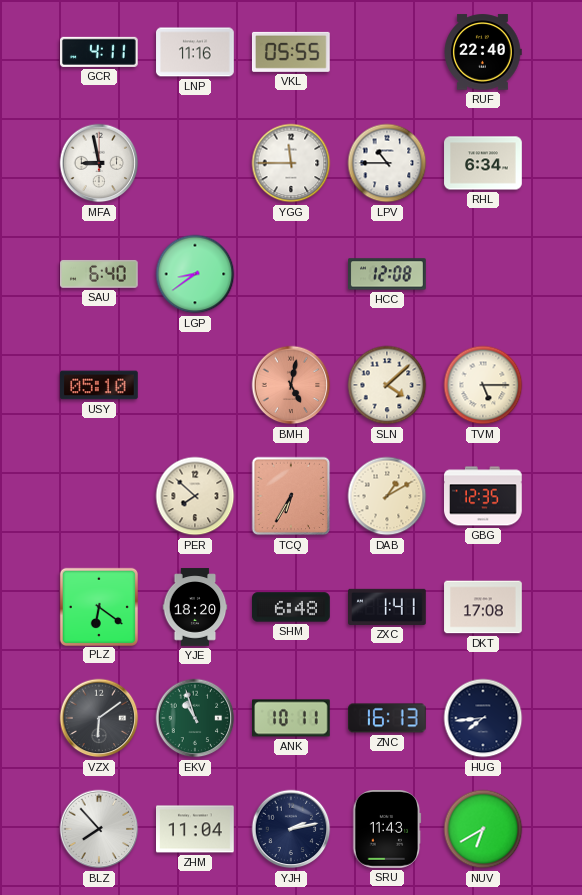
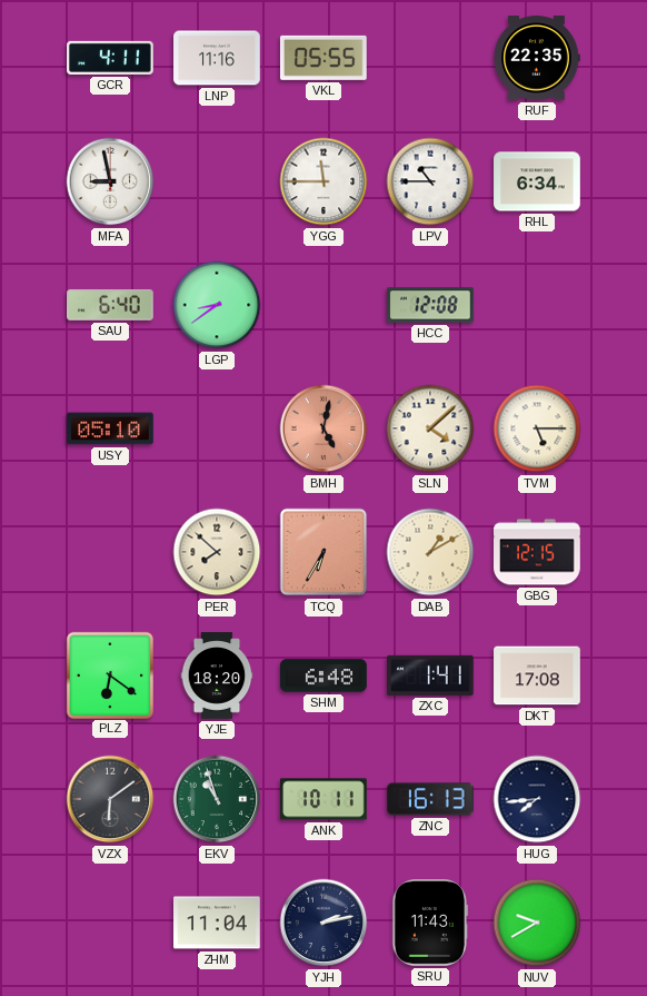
RUF: 22:40 -> 22:35 (537, 58)
GBG: 12:35 -> 12:15 (538, 552)
BLZ: 7:53 -> none (99, 829)
NUV: 6:40 -> 9:40 (537, 923)
